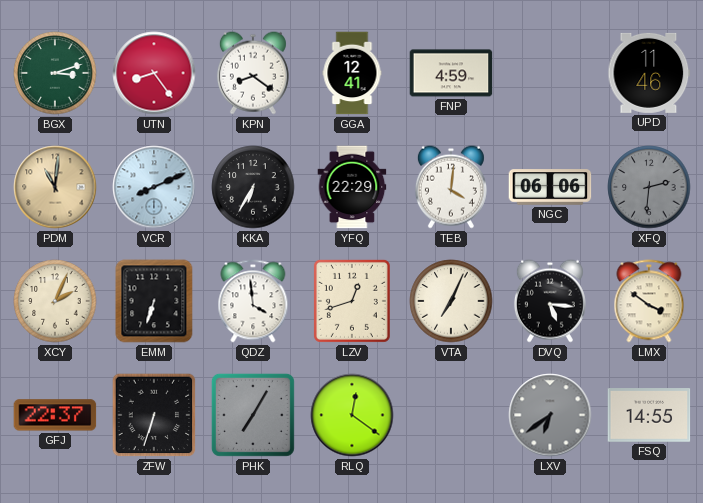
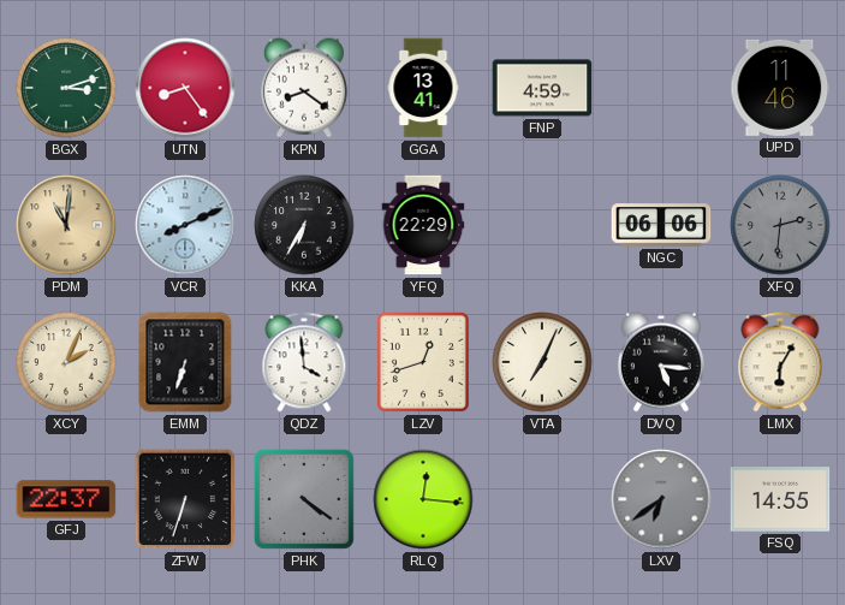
GGA: 12:41 -> 13:41 (423, 88)
TEB: 4:01 -> none (451, 187)
LMX: 3:51 -> 6:05 (780, 362)
PHK: 7:05 -> 4:21 (304, 499)
RLQ: 12:21 -> 12:16 (423, 499)
